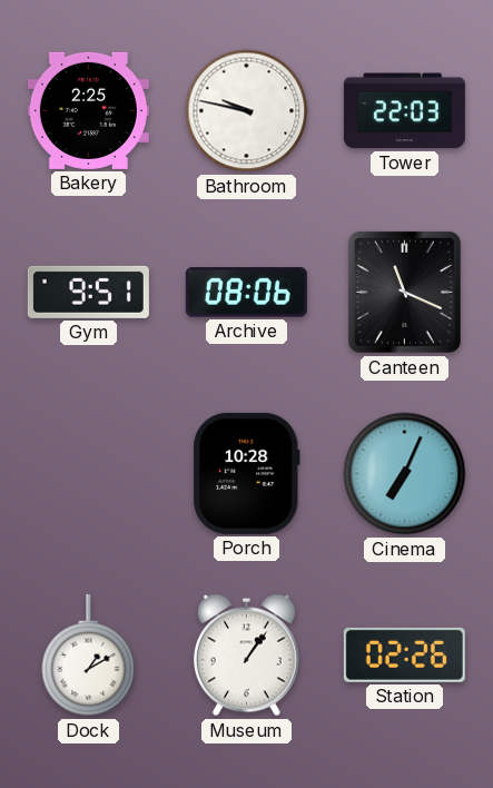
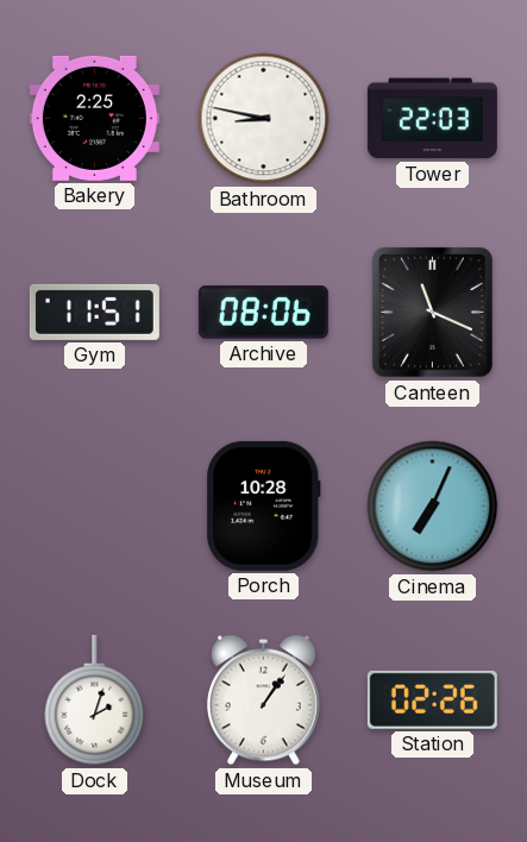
Bathroom: 9:47 -> 8:47 (264, 119)
Gym: 9:51 -> 11:51 (94, 312)
Dock: 1:10 -> 2:03 (95, 700)
